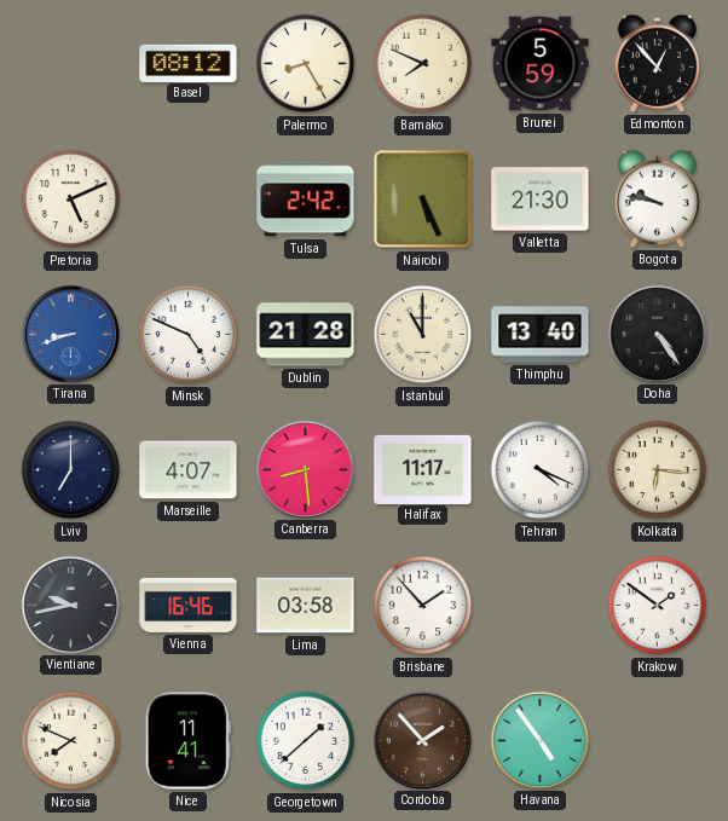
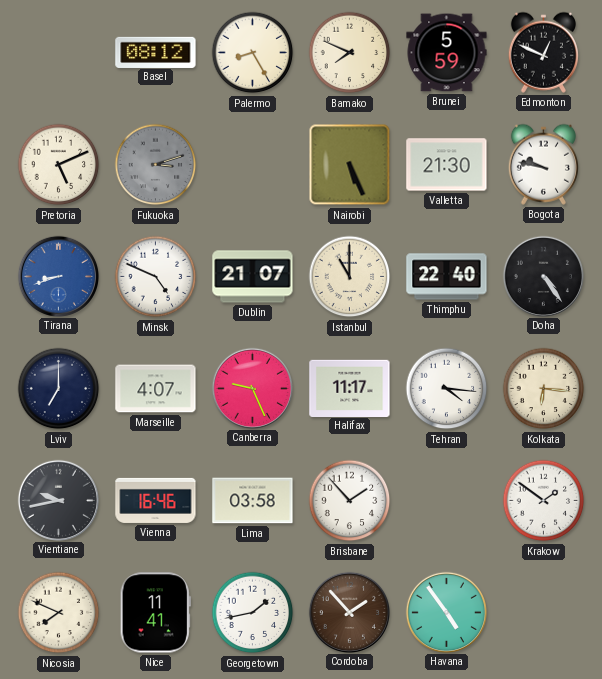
Edmonton: 12:53 -> 12:49 (543, 52)
Fukuoka: none -> 3:12 (156, 165)
Tulsa: 2:42 -> none (306, 200)
Dublin: 21:28 -> 21:07 (253, 277)
Thimphu: 13:40 -> 22:40 (447, 277)
Canberra: 8:29 -> 9:26 (252, 388)
Tehran: 4:19 -> 4:16 (447, 389)
Georgetown: 1:38 -> 1:43 (253, 613)
